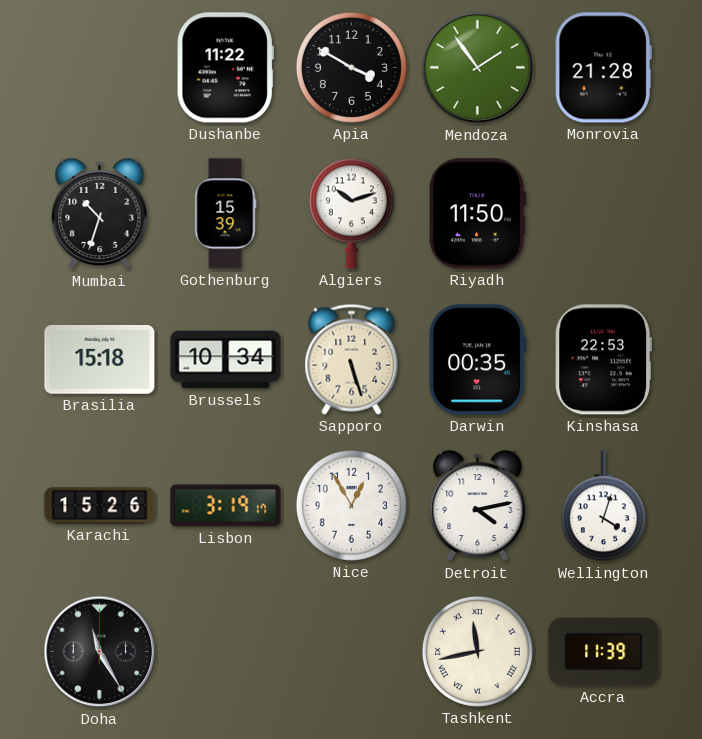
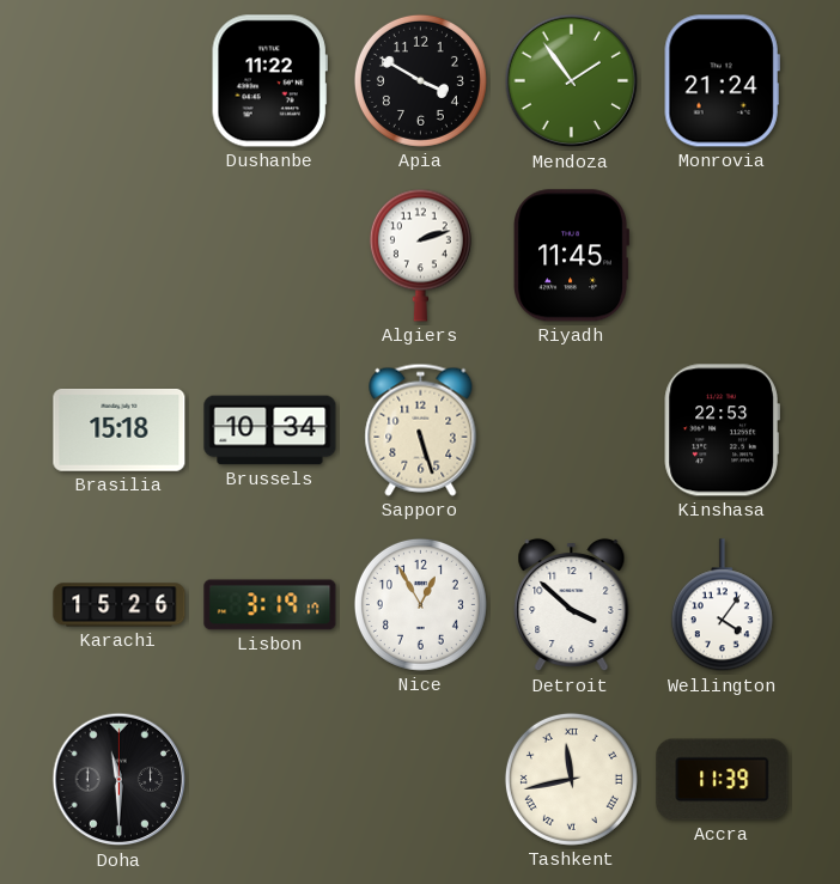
Monrovia: 21:28 -> 21:24 (722, 81)
Mumbai: 10:33 -> none (100, 214)
Gothenburg: 15:39 -> none (225, 214)
Algiers: 10:12 -> 2:12 (420, 255)
Riyadh: 11:50 -> 11:45 (571, 256)
Darwin: 00:35 -> none (477, 360)
Detroit: 4:13 -> 3:52 (572, 605)
Wellington: 4:03 -> 4:06 (722, 605)
Doha: 11:25 -> 11:30 (120, 780)
